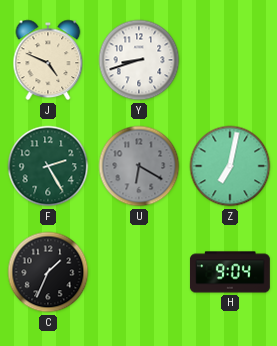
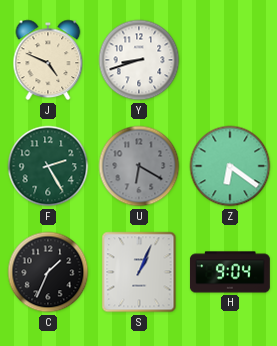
Z: 7:02 -> 6:21 (230, 166)
S: none -> 1:04 (139, 272)
